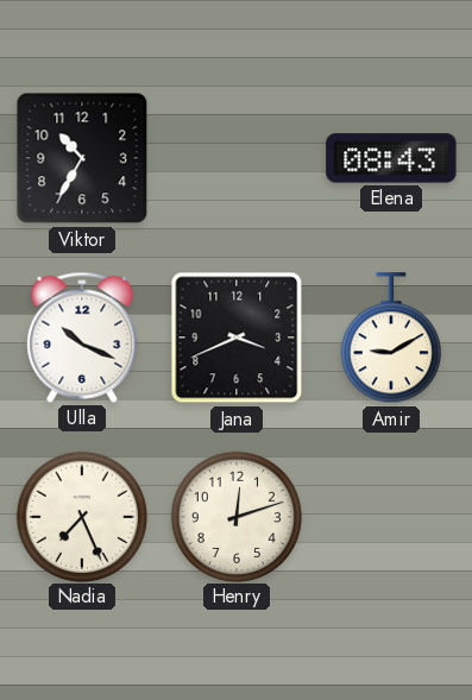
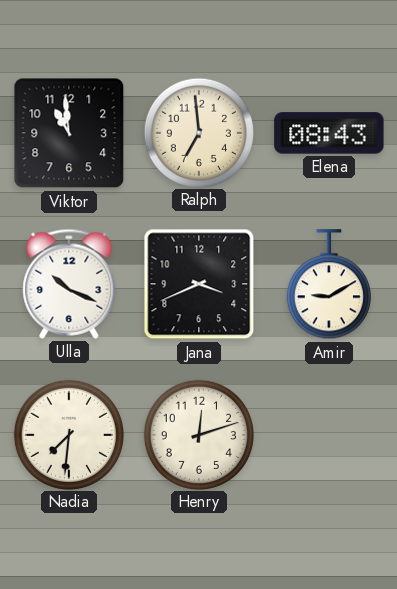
Viktor: 10:35 -> 10:59 (69, 133)
Ralph: none -> 6:59 (198, 132)
Nadia: 7:26 -> 7:31 (68, 434)
